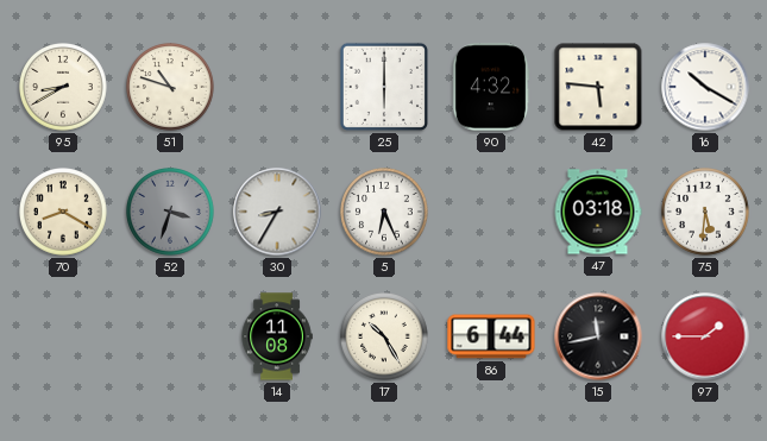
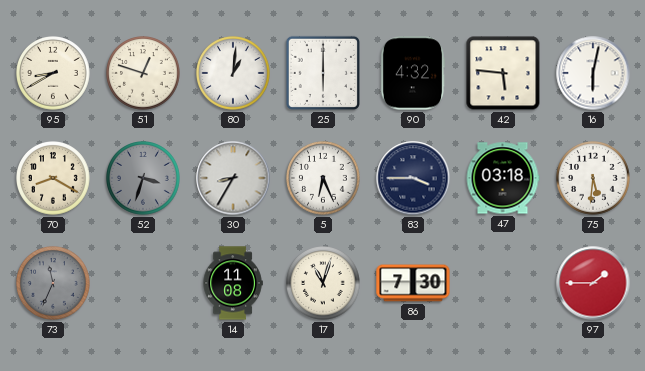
51: 10:48 -> 12:48 (144, 74)
80: none -> 1:01 (234, 74)
16: 10:20 -> 6:02 (593, 73)
83: none -> 3:45 (413, 178)
73: none -> 11:34 (54, 284)
17: 10:25 -> 11:03 (324, 284)
86: 6:44 -> 7:30 (413, 283)
15: 11:43 -> none (598, 336)
